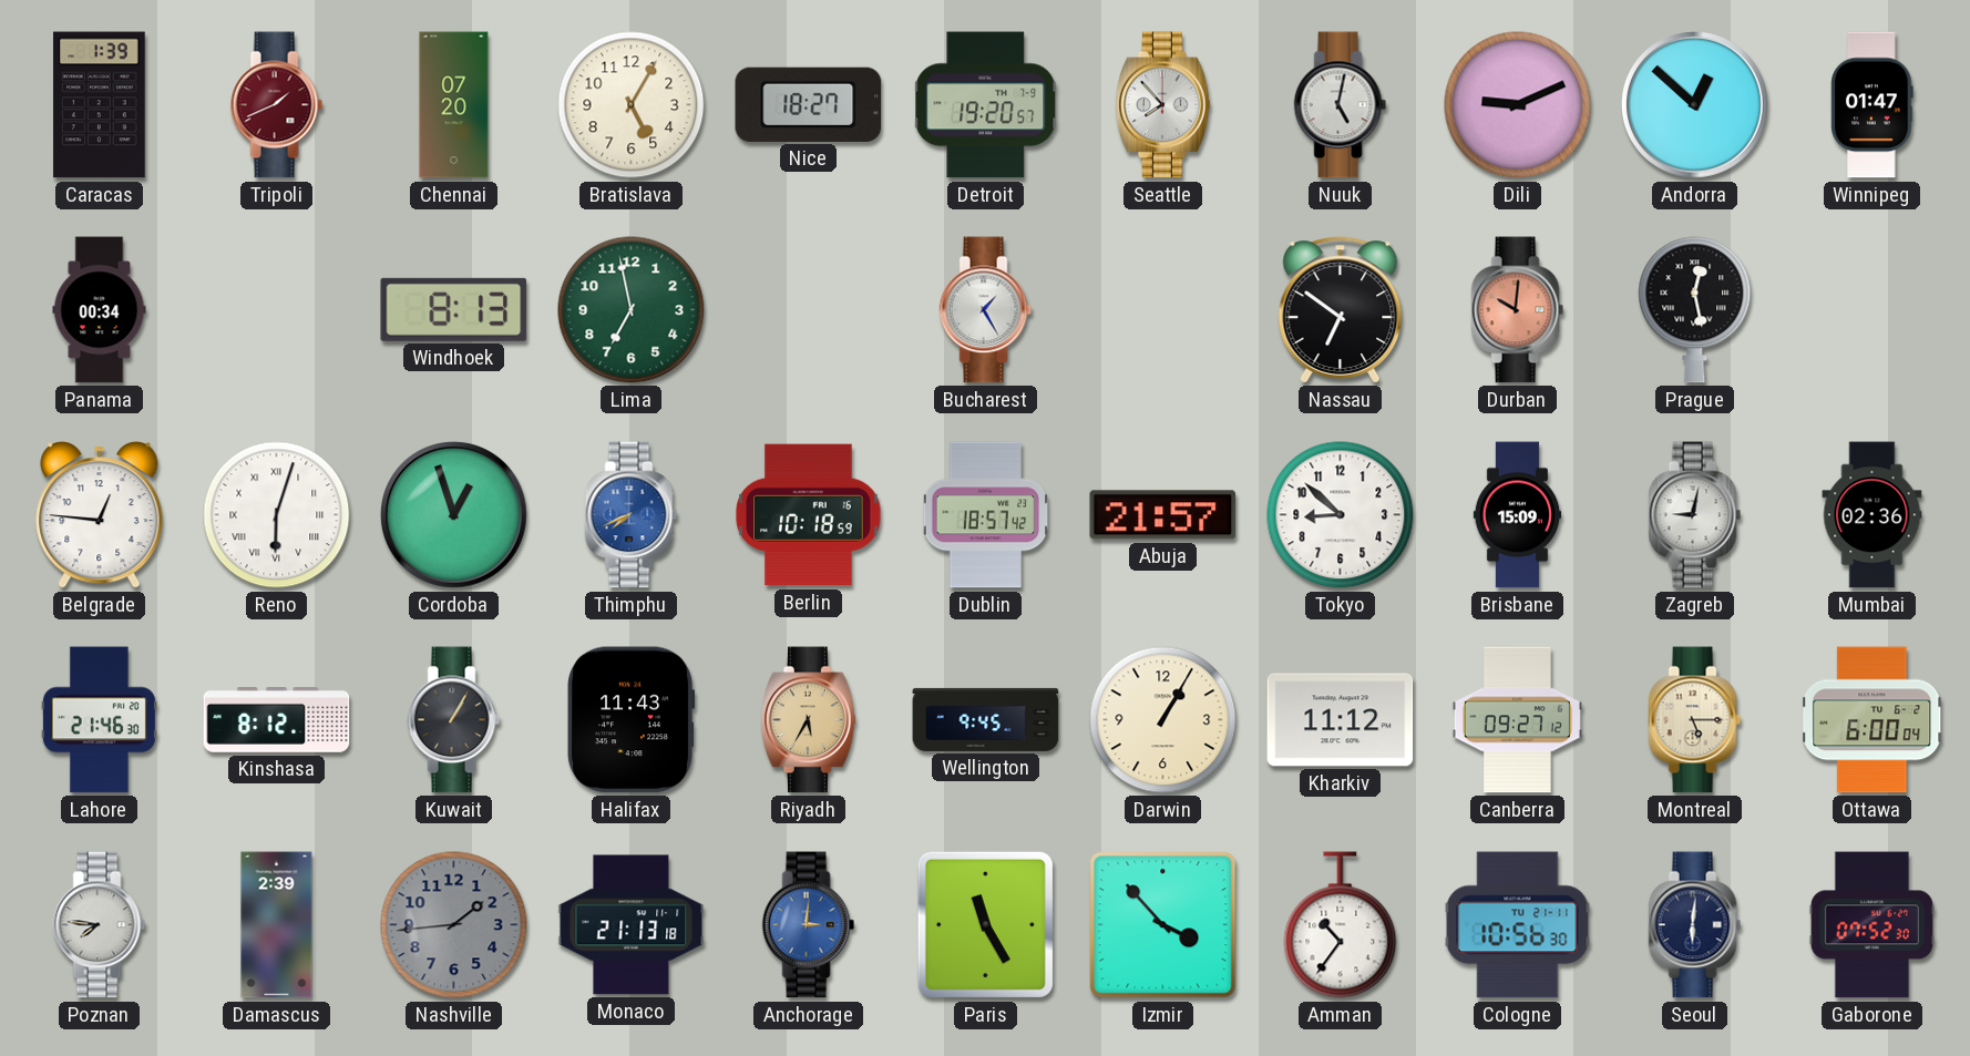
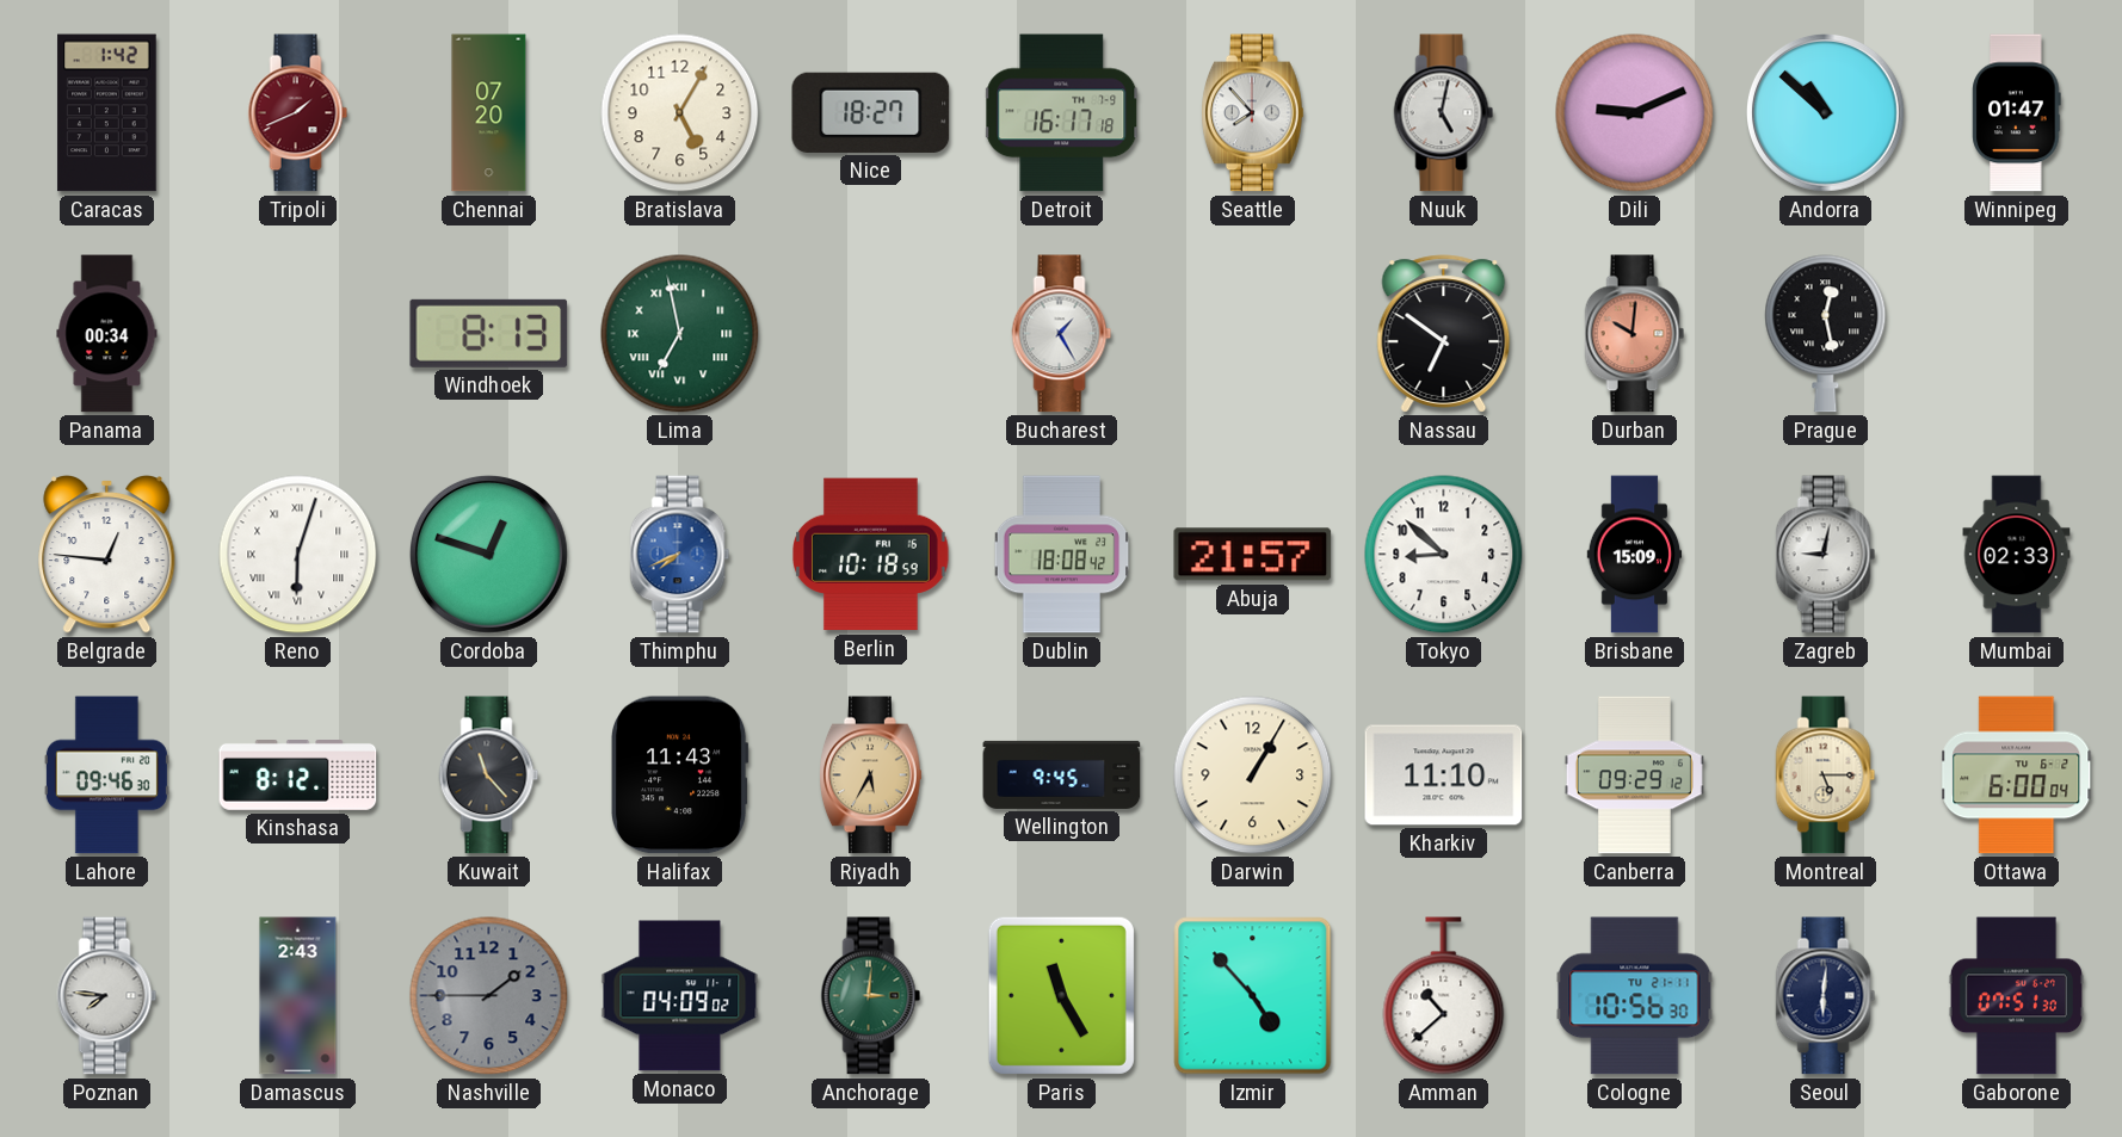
Caracas: 1:39 -> 1:42 (107, 113)
Detroit: 19:20 -> 16:17 (1062, 113)
Andorra: 12:52 -> 10:52 (1825, 112)
Lima numerals: Arabic -> Roman (680, 334)
Cordoba: 12:57 -> 12:48 (488, 554)
Dublin: 18:57 -> 18:08 (1062, 555)
Mumbai: 02:36 -> 02:33 (2017, 555)
Lahore: 21:46 -> 09:46 (106, 775)
Kuwait: 1:05 -> 11:23 (489, 775)
Kharkiv: 11:12 -> 11:10 (1444, 775)
Canberra: 09:27 -> 09:29 (1634, 775)
Damascus: 2:39 -> 2:43 (298, 996)
Nashville: 1:44 -> 1:45 (489, 996)
Monaco: 21:13 -> 04:09 (680, 996)
Anchorage dial: blue -> green (871, 996)
Izmir: 3:53 -> 4:53 (1253, 996)
Amman: 10:36 -> 10:38 (1444, 996)
Gaborone: 07:52 -> 07:51 (2016, 996)
